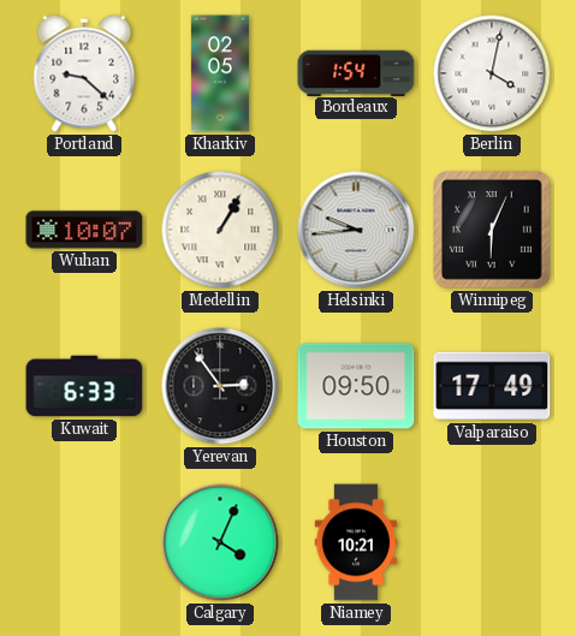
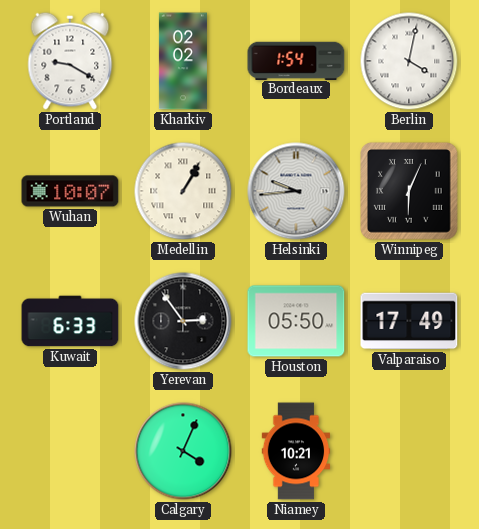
Portland: 9:22 -> 9:20 (70, 61)
Kharkiv: 02:05 -> 02:02 (183, 61)
Houston: 09:50 -> 05:50 (296, 321)
